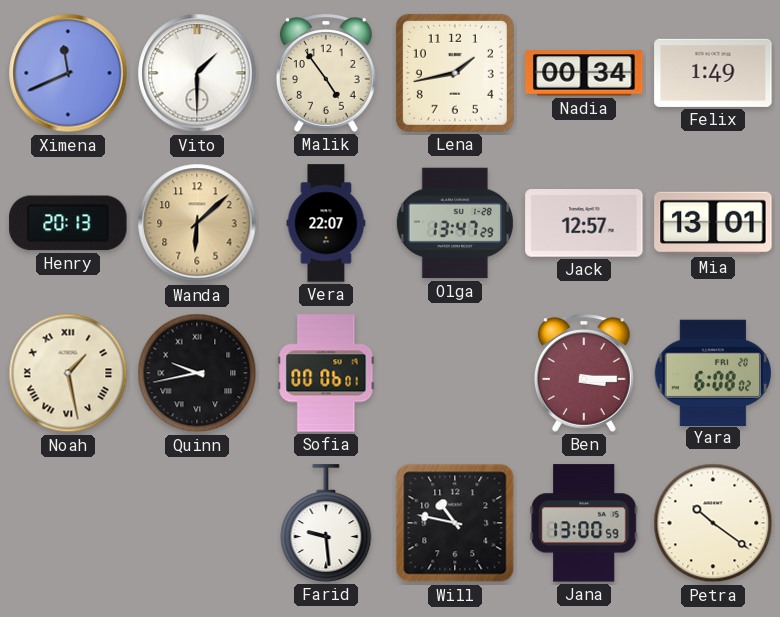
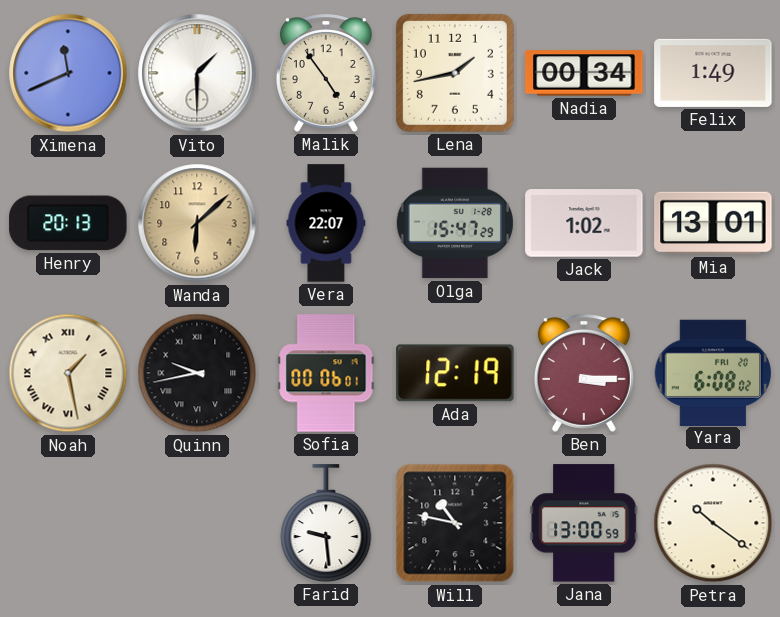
Olga: 13:47 -> 15:47 (455, 223)
Jack: 12:57 -> 1:02 (584, 223)
Ada: none -> 12:19 (455, 373)
